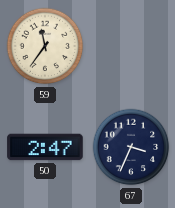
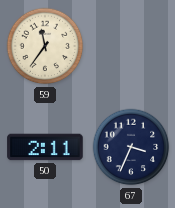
50: 2:47 -> 2:11 (45, 147)
